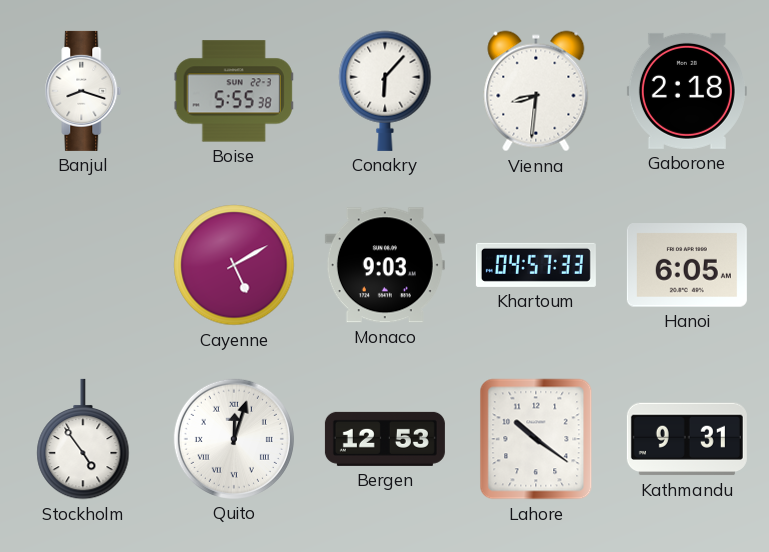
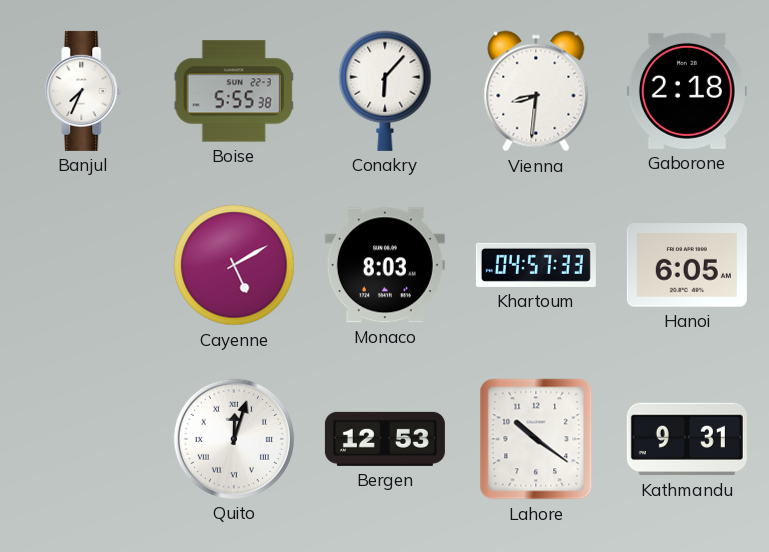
Banjul: 8:18 -> 7:34 (83, 91)
Monaco: 9:03 -> 8:03 (385, 265)
Stockholm: 4:54 -> none (83, 439)
